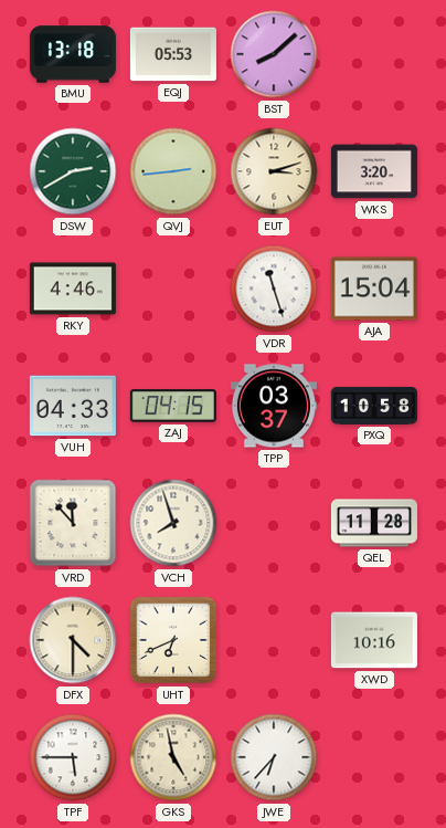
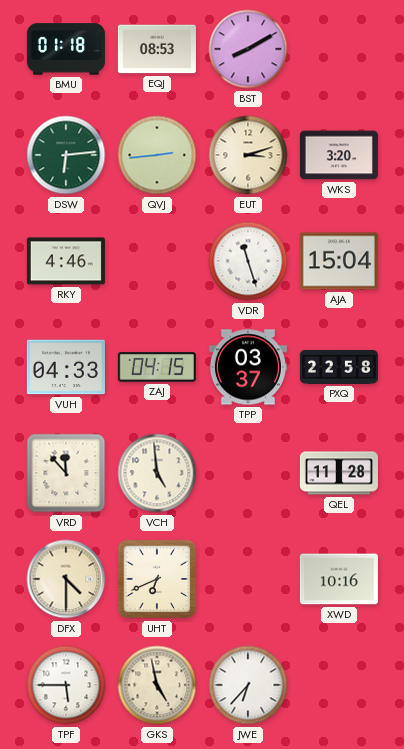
BMU: 13:18 -> 01:18 (66, 49)
EQJ: 05:53 -> 08:53 (157, 49)
BST: 8:08 -> 8:10 (248, 49)
DSW: 2:40 -> 6:14 (66, 155)
PXQ: 10:58 -> 22:58 (339, 367)
VCH: 7:57 -> 4:59 (157, 473)
